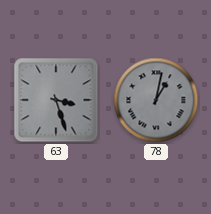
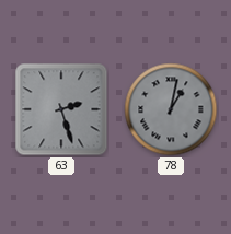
63: 3:27 -> 2:27 (61, 109)
